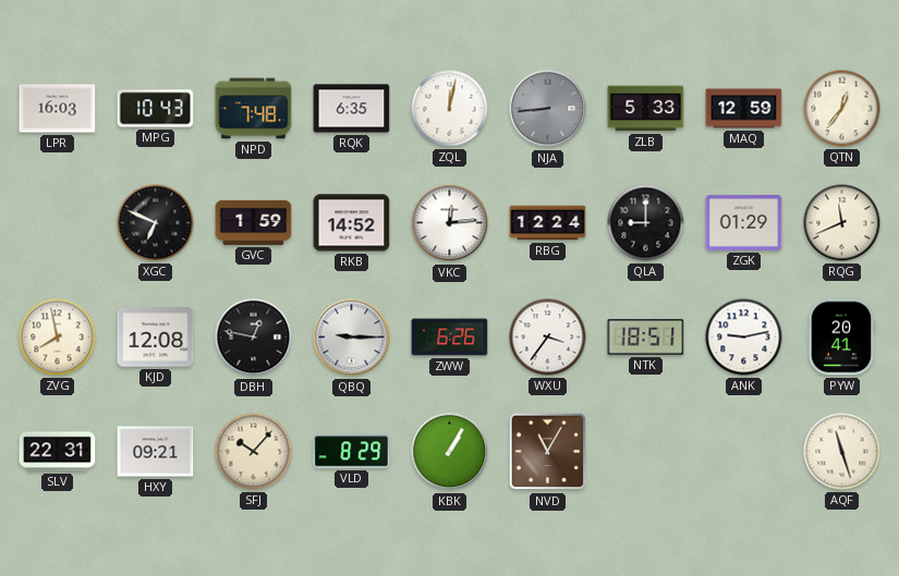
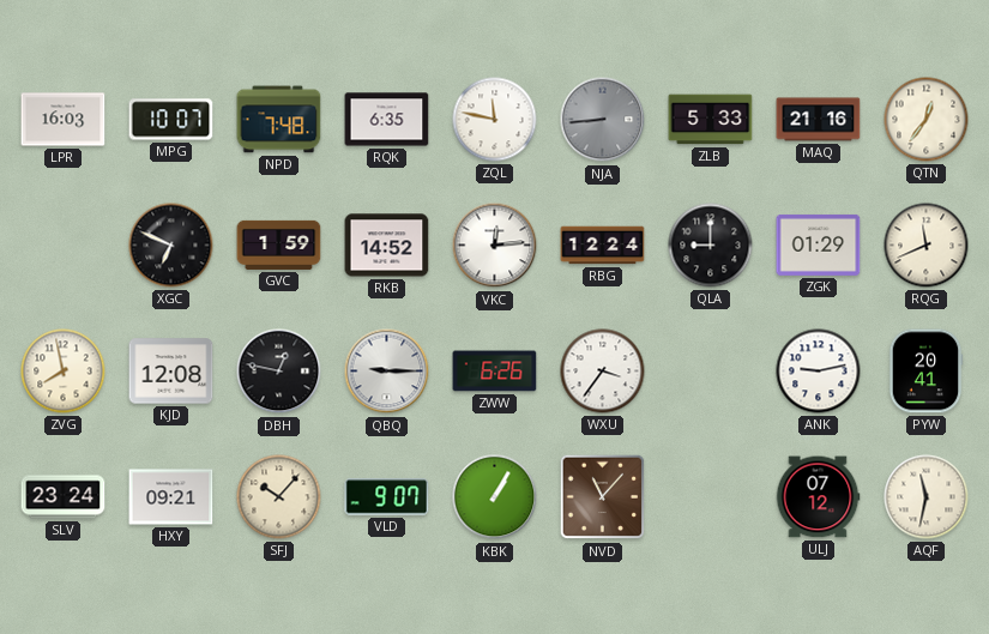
MPG: 10:43 -> 10:07 (171, 120)
ZQL: 12:02 -> 11:47 (495, 120)
MAQ: 12:59 -> 21:16 (819, 120)
NTK: 18:51 -> none (646, 336)
SLV: 22:31 -> 23:24 (64, 497)
VLD: 8:29 -> 9:07 (387, 497)
NVD: 11:05 -> 11:07 (603, 497)
ULJ: none -> 07:12 (818, 497)
AQF: 11:27 -> 11:32 (927, 497)
